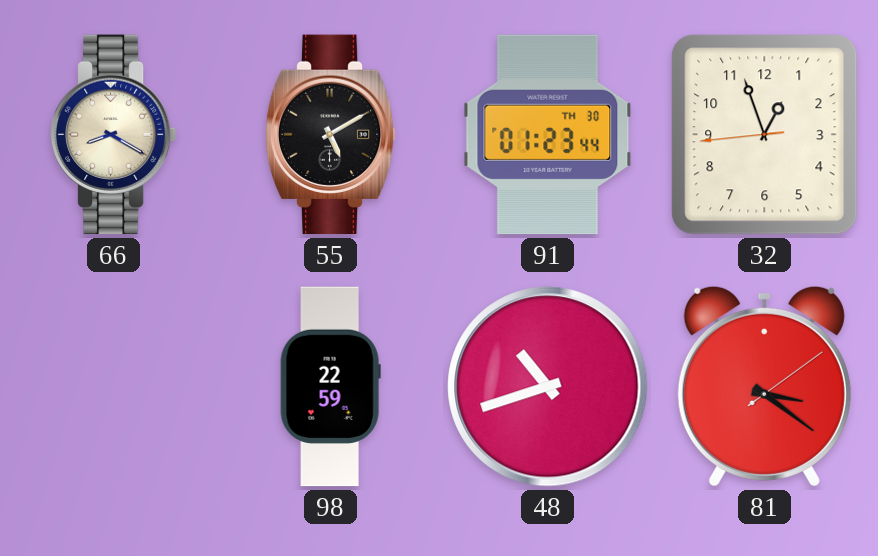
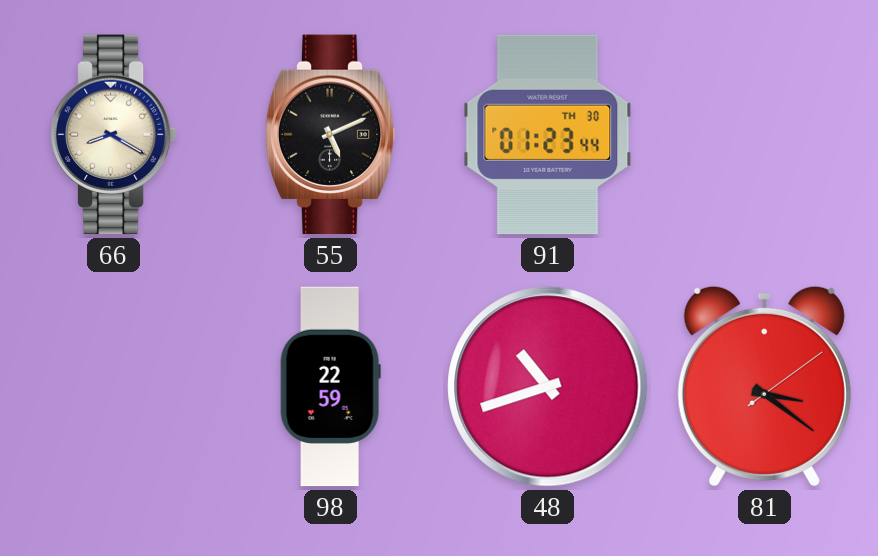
55: 5:10 -> 5:11 (330, 135)
32: 12:56 -> none (765, 135)
